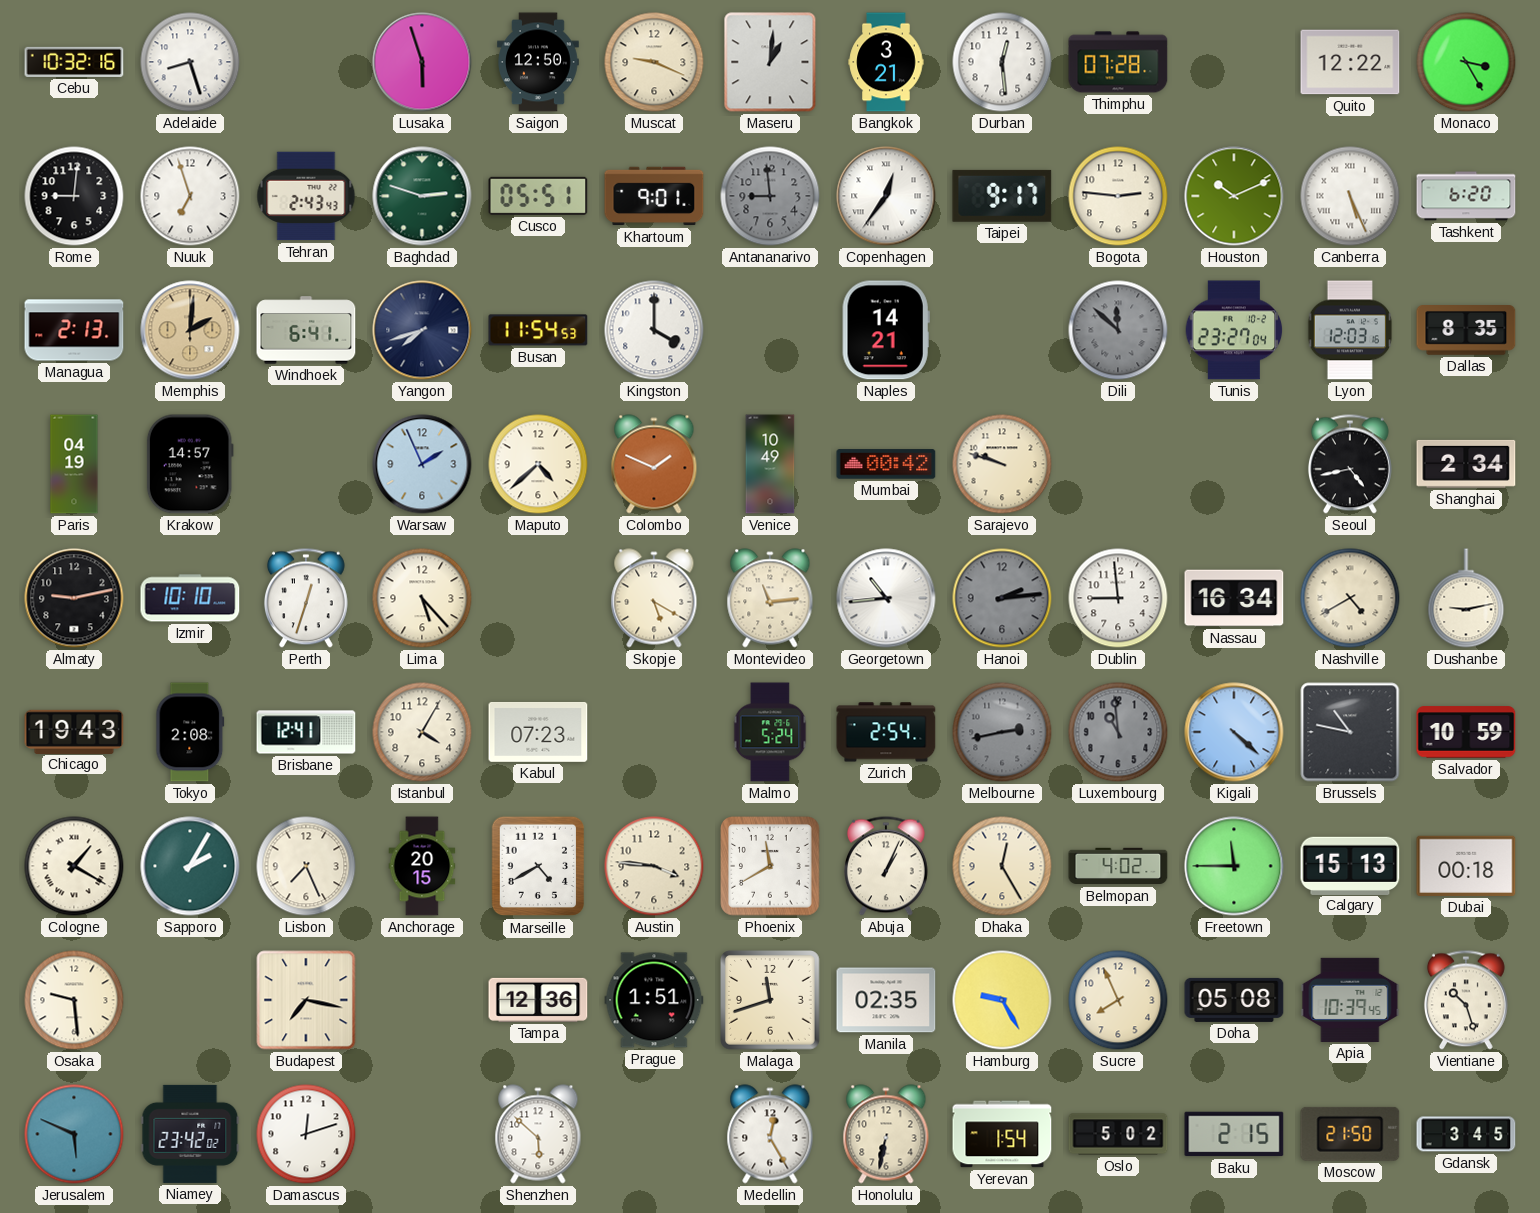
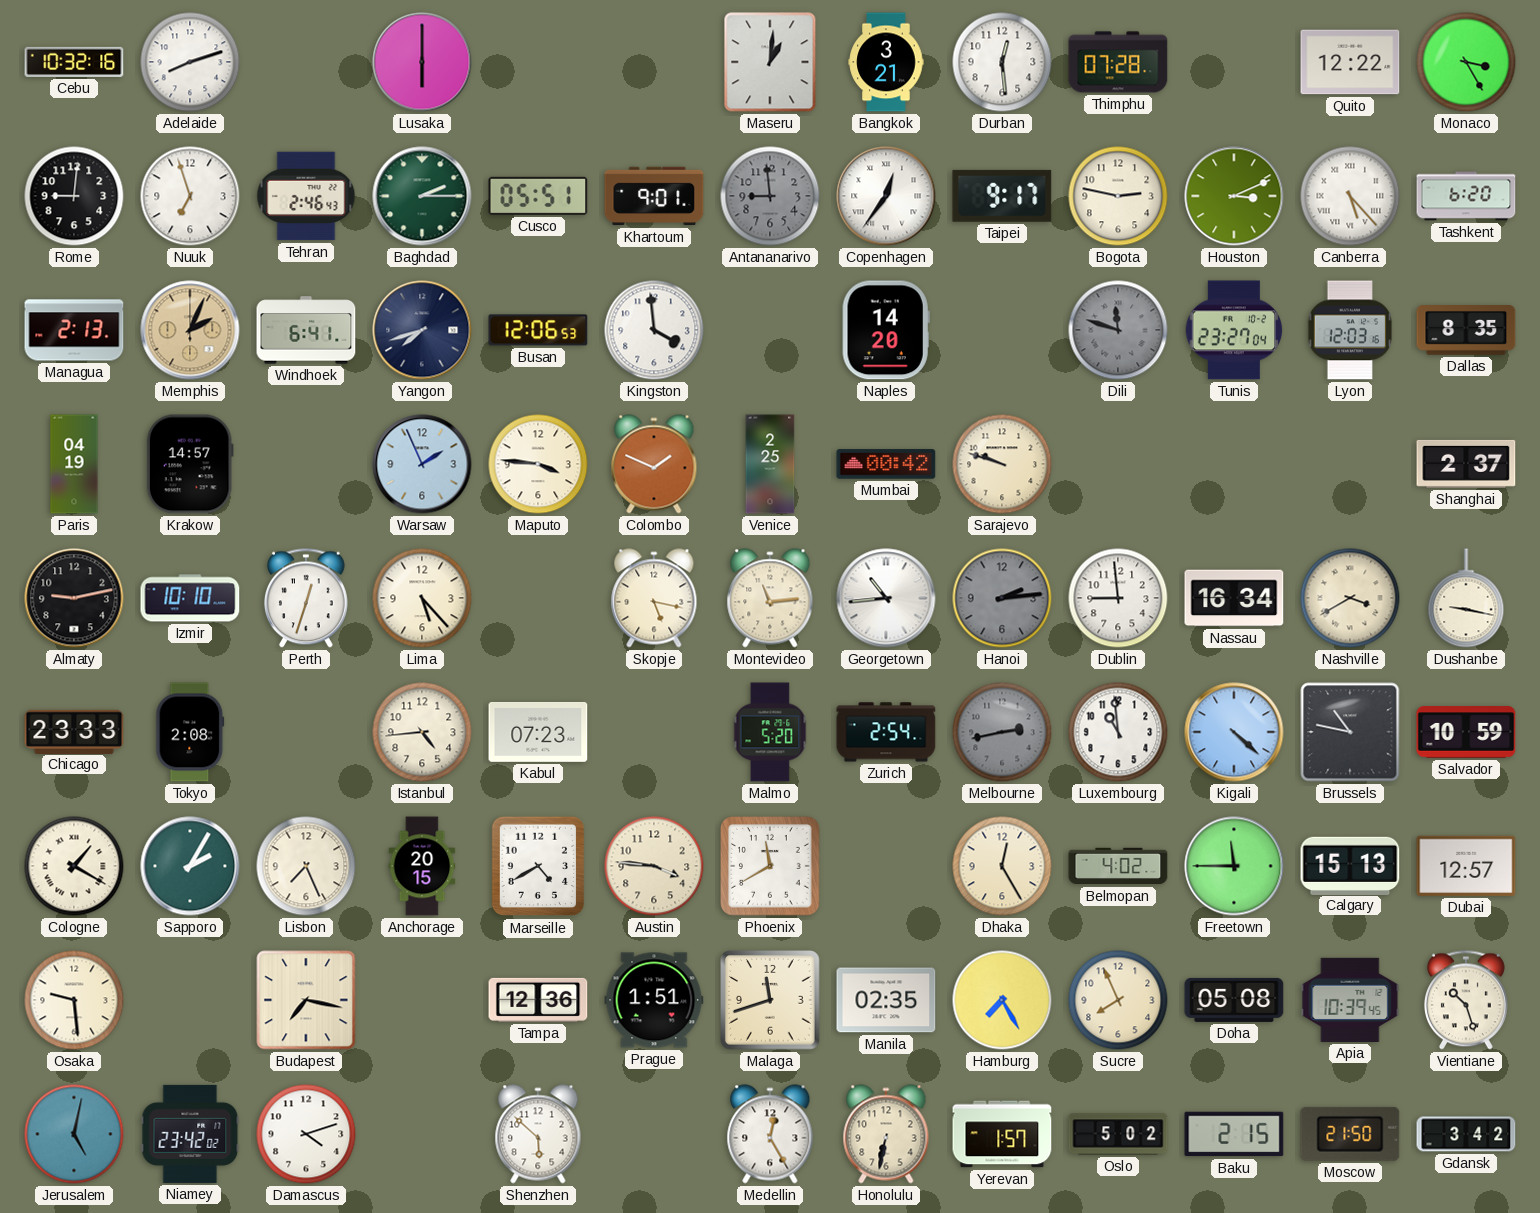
Adelaide: 8:27 -> 8:12 (190, 62)
Lusaka: 5:57 -> 6:00 (422, 62)
Saigon: 12:50 -> none (539, 62)
Muscat: 9:19 -> none (654, 62)
Tehran: 2:43 -> 2:46 (306, 196)
Baghdad: 2:48 -> 2:15 (422, 196)
Bogota: 2:46 -> 2:47 (1118, 196)
Houston: 10:11 -> 3:11 (1234, 196)
Canberra: 5:26 -> 5:23 (1350, 196)
Memphis: 2:01 -> 2:04 (190, 330)
Busan: 11:54 -> 12:06 (538, 330)
Kingston: 4:00 -> 3:59 (654, 330)
Naples: 14:21 -> 14:20 (886, 330)
Dili: 11:52 -> 11:48 (1118, 330)
Maputo: 4:38 -> 3:46 (538, 464)
Venice: 10:49 -> 2:25 (770, 464)
Seoul: 4:43 -> none (1350, 464)
Shanghai: 2:34 -> 2:37 (1466, 464)
Skopje: 5:20 -> 5:17 (654, 598)
Nashville: 4:40 -> 3:40 (1350, 598)
Dushanbe: 9:13 -> 9:17 (1466, 598)
Chicago: 19:43 -> 23:33 (74, 731)
Brisbane: 12:41 -> none (306, 732)
Istanbul: 4:05 -> 4:44 (422, 732)
Malmo: 5:24 -> 5:20 (770, 732)
Luxembourg dial: grey -> white (1118, 732)
Abuja: 1:04 -> none (886, 866)
Dubai: 00:18 -> 12:57 (1466, 866)
Hamburg: 9:25 -> 7:25 (1002, 1000)
Jerusalem: 5:49 -> 5:02 (74, 1134)
Damascus: 12:12 -> 4:12 (306, 1134)
Yerevan: 1:54 -> 1:57 (1002, 1134)
Gdansk: 3:45 -> 3:42 (1466, 1134)
